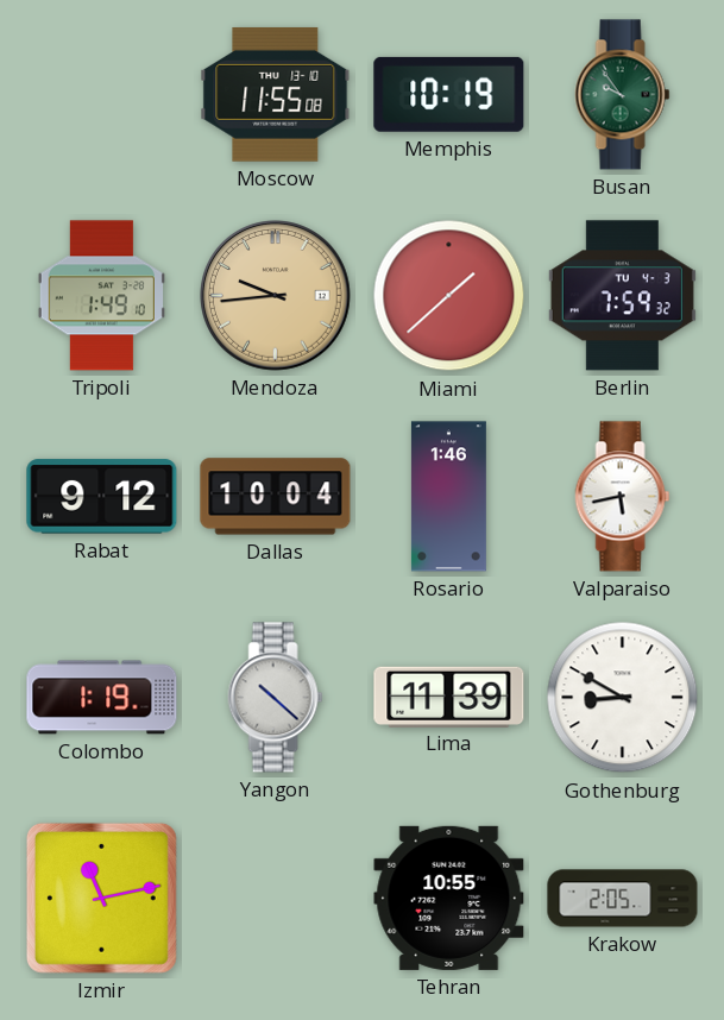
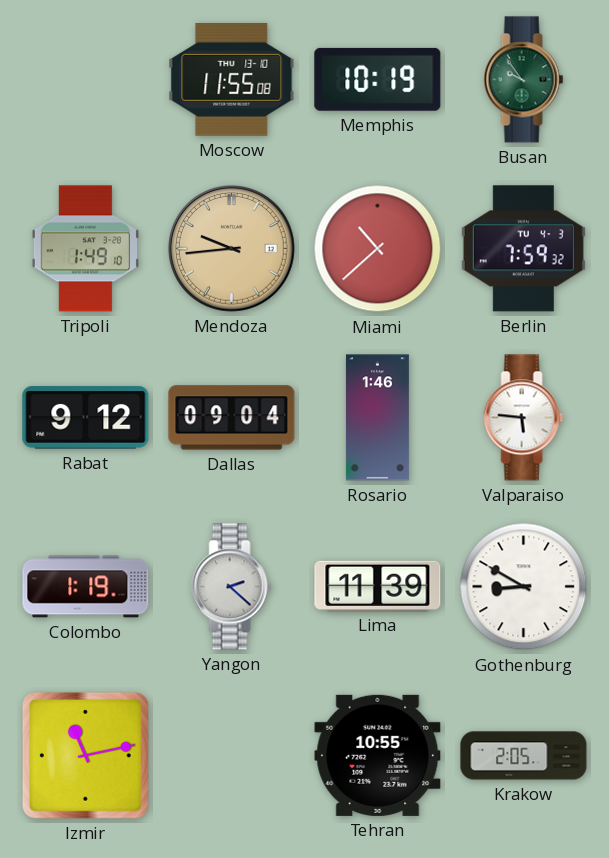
Miami: 1:38 -> 10:38 (378, 249)
Dallas: 10:04 -> 09:04 (232, 418)
Valparaiso: 5:43 -> 5:46 (524, 418)
Yangon: 10:22 -> 2:22 (232, 587)
